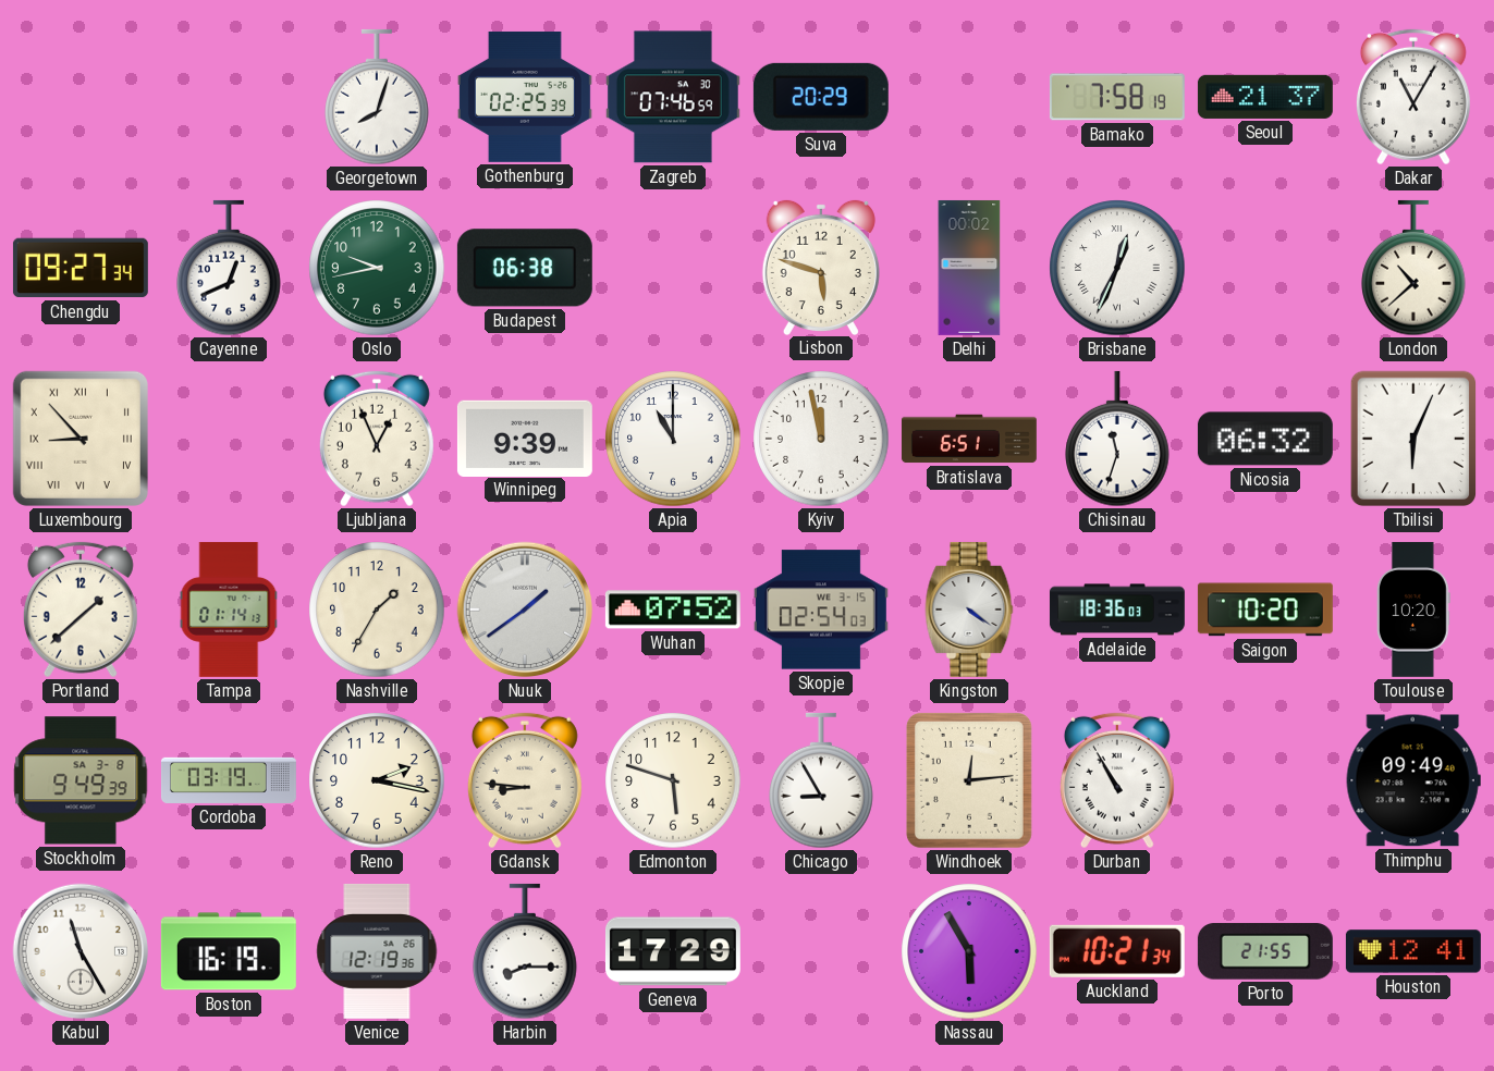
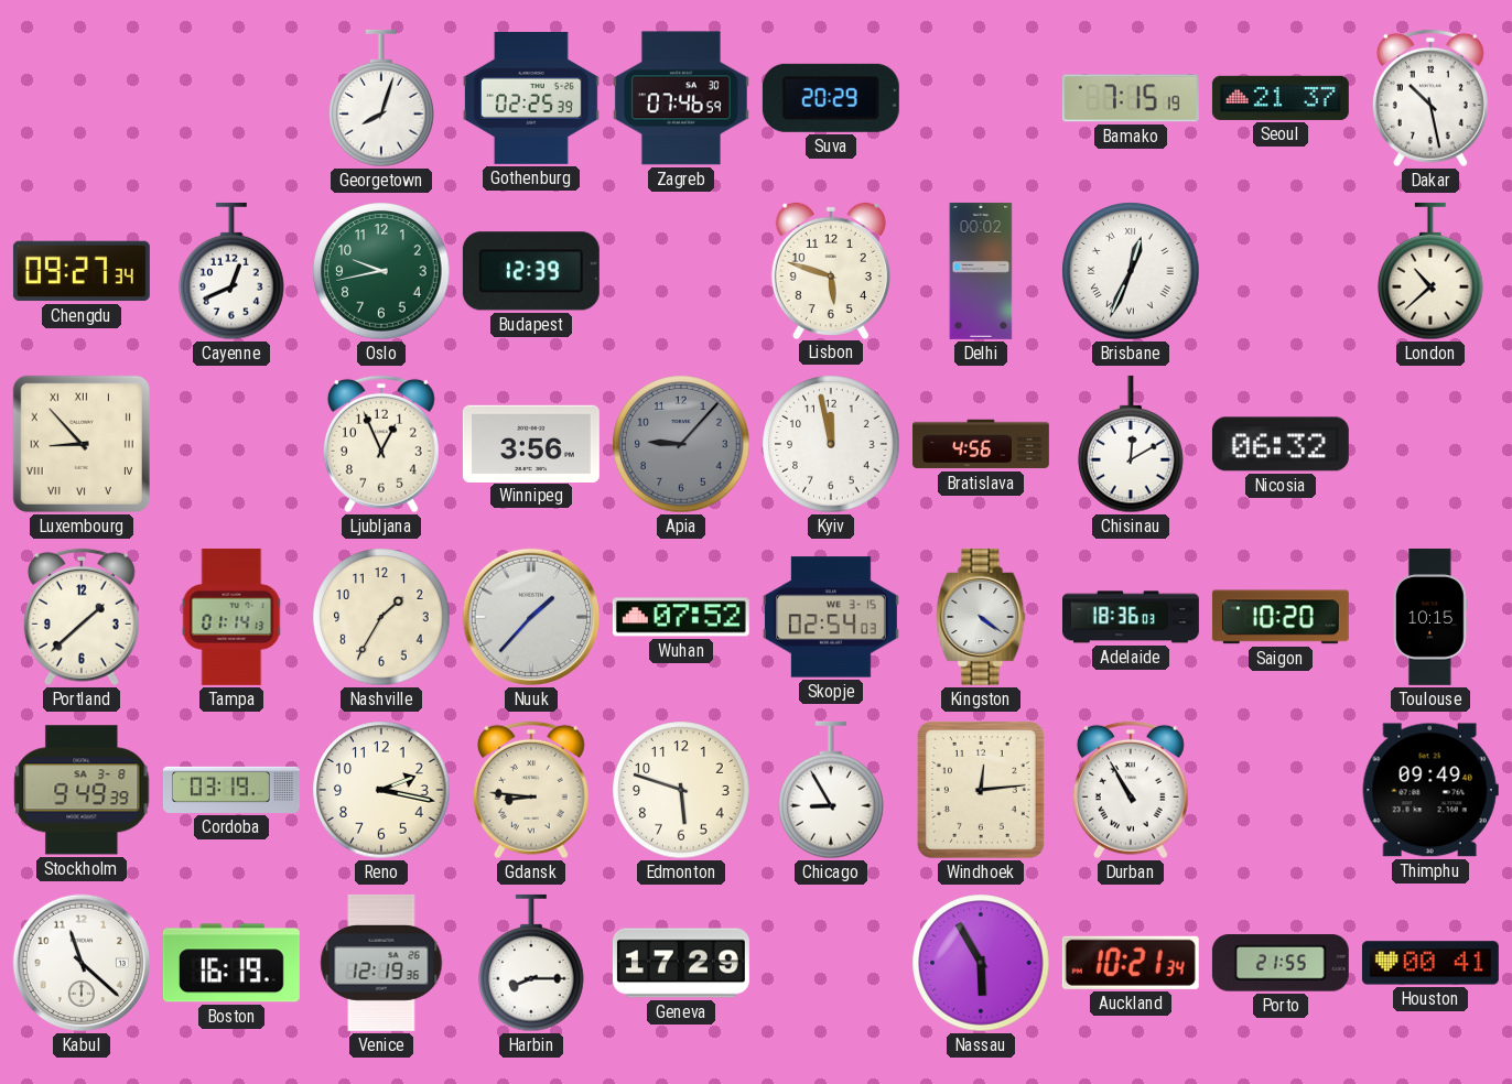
Bamako: 7:58 -> 7:15 (1131, 98)
Dakar: 11:05 -> 10:28 (1430, 98)
Budapest: 06:38 -> 12:39 (531, 271)
Winnipeg: 9:39 -> 3:56 (531, 443)
Apia: 11:00 -> 9:07 (681, 444)
Apia dial: white -> grey (681, 444)
Bratislava: 6:51 -> 4:56 (981, 444)
Chisinau: 11:33 -> 12:10 (1131, 444)
Tbilisi: 6:04 -> none (1413, 439)
Nuuk: 1:39 -> 1:37 (531, 617)
Toulouse: 10:20 -> 10:15 (1432, 617)
Kabul: 11:25 -> 11:22 (82, 963)
Houston: 12:41 -> 00:41 (1430, 963)
